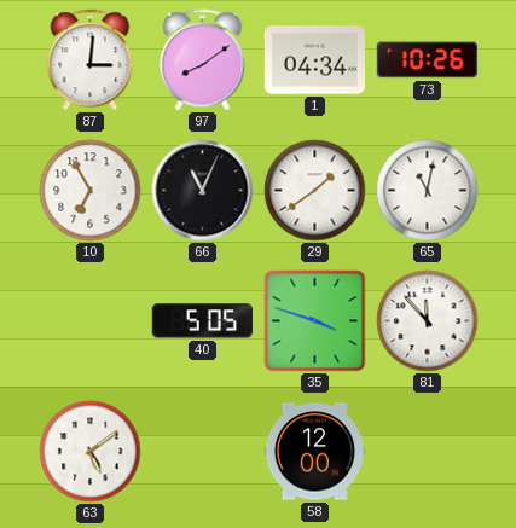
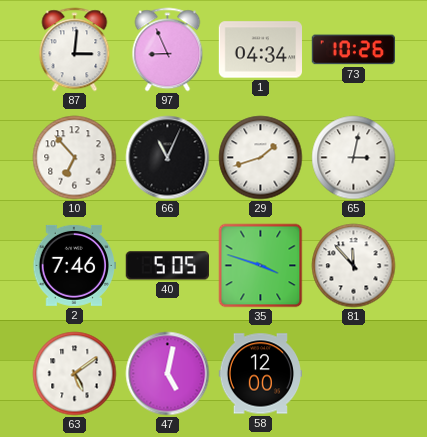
97: 8:09 -> 8:56 (168, 50)
10: 6:55 -> 6:53 (75, 158)
29: 1:39 -> 1:42 (261, 158)
65: 11:02 -> 3:02 (354, 158)
2: none -> 7:46 (74, 265)
47: none -> 5:02 (168, 374)
